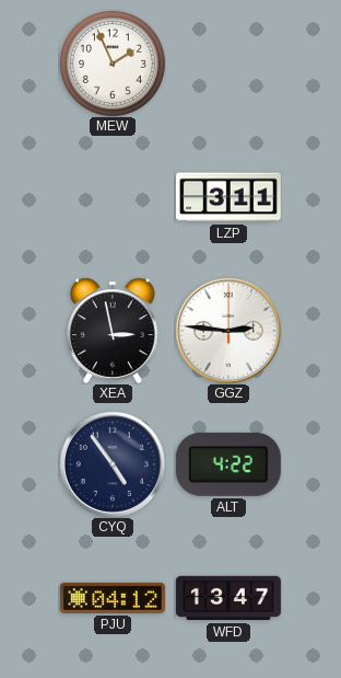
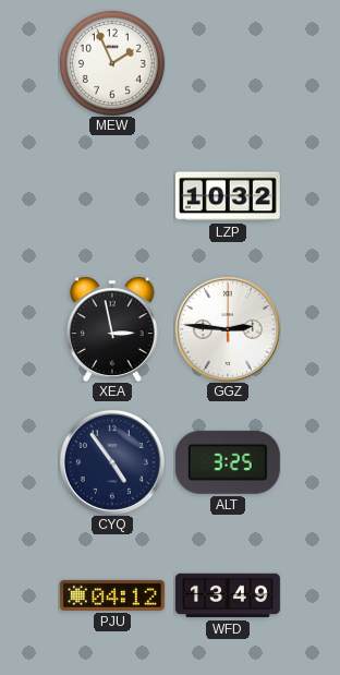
LZP: 3:11 -> 10:32 (228, 196)
ALT: 4:22 -> 3:25 (228, 462)
WFD: 13:47 -> 13:49 (228, 595)
